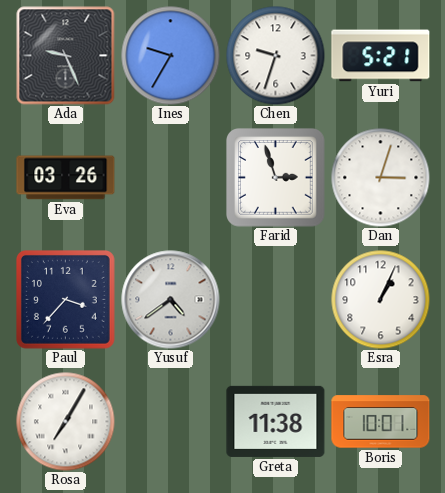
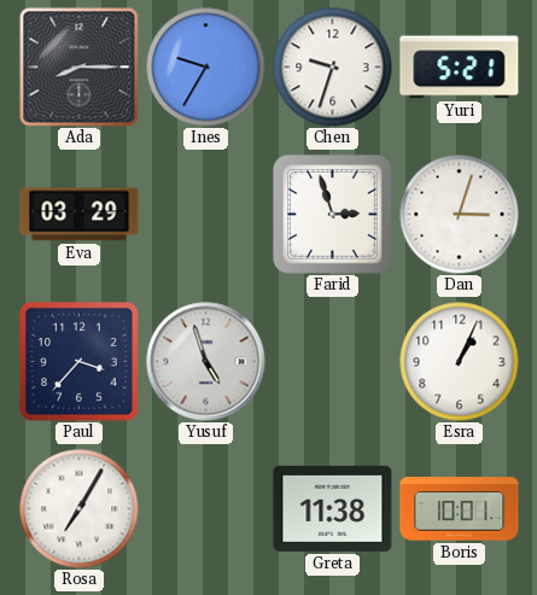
Ada: 9:26 -> 8:15 (80, 68)
Eva: 03:26 -> 03:29 (80, 215)
Yusuf: 4:39 -> 4:57 (206, 362)
